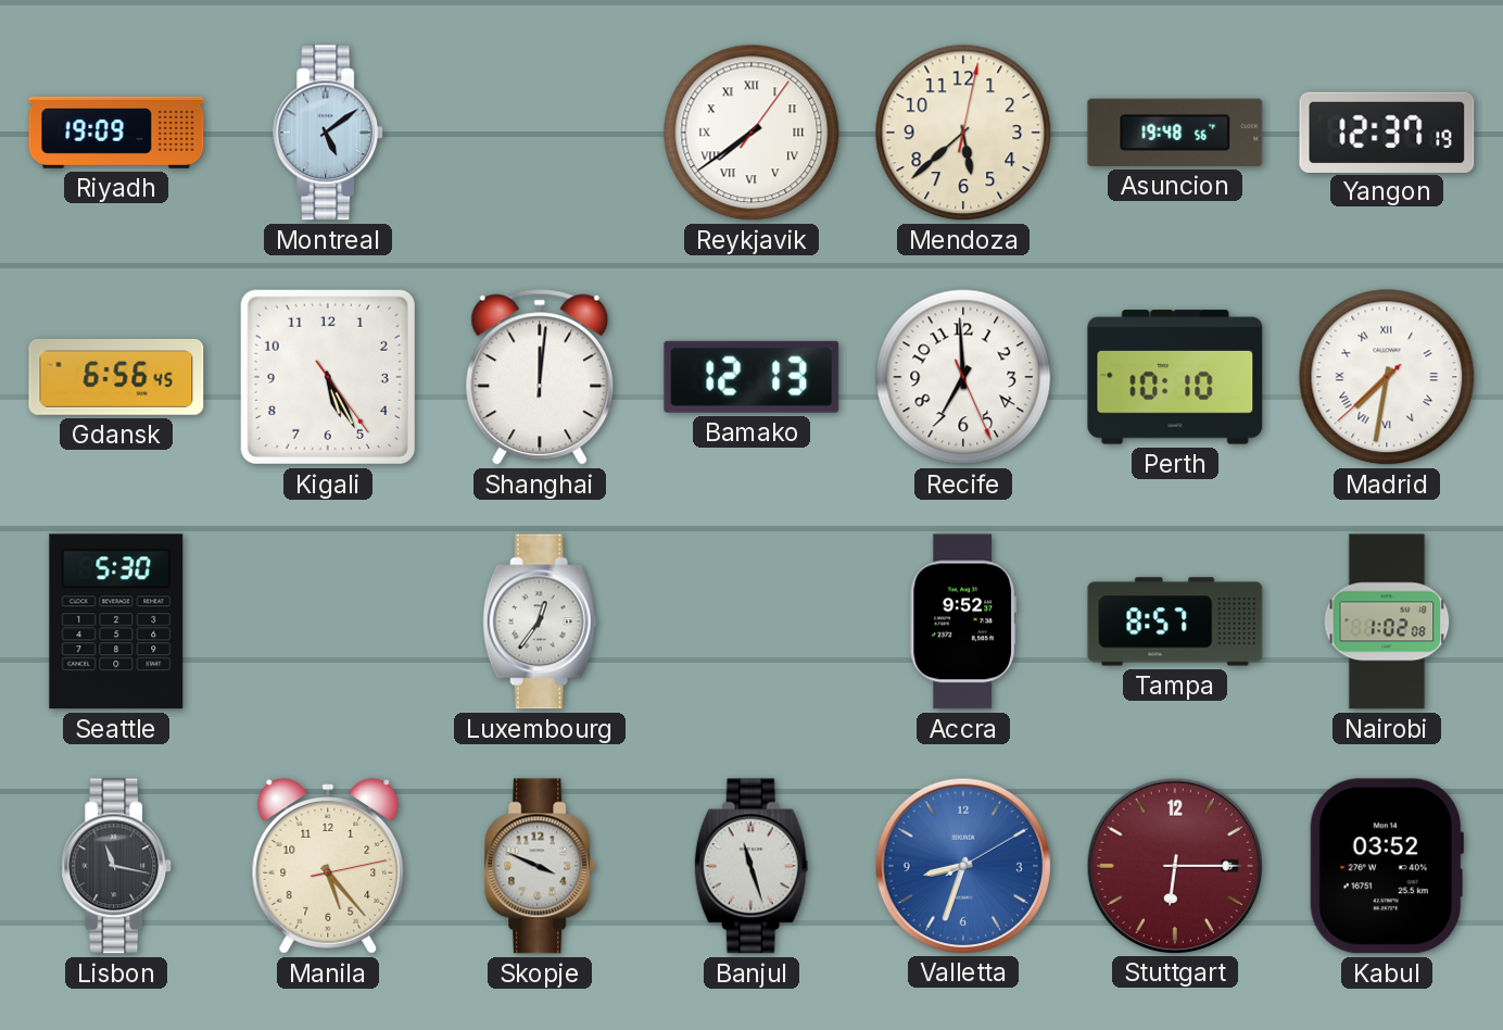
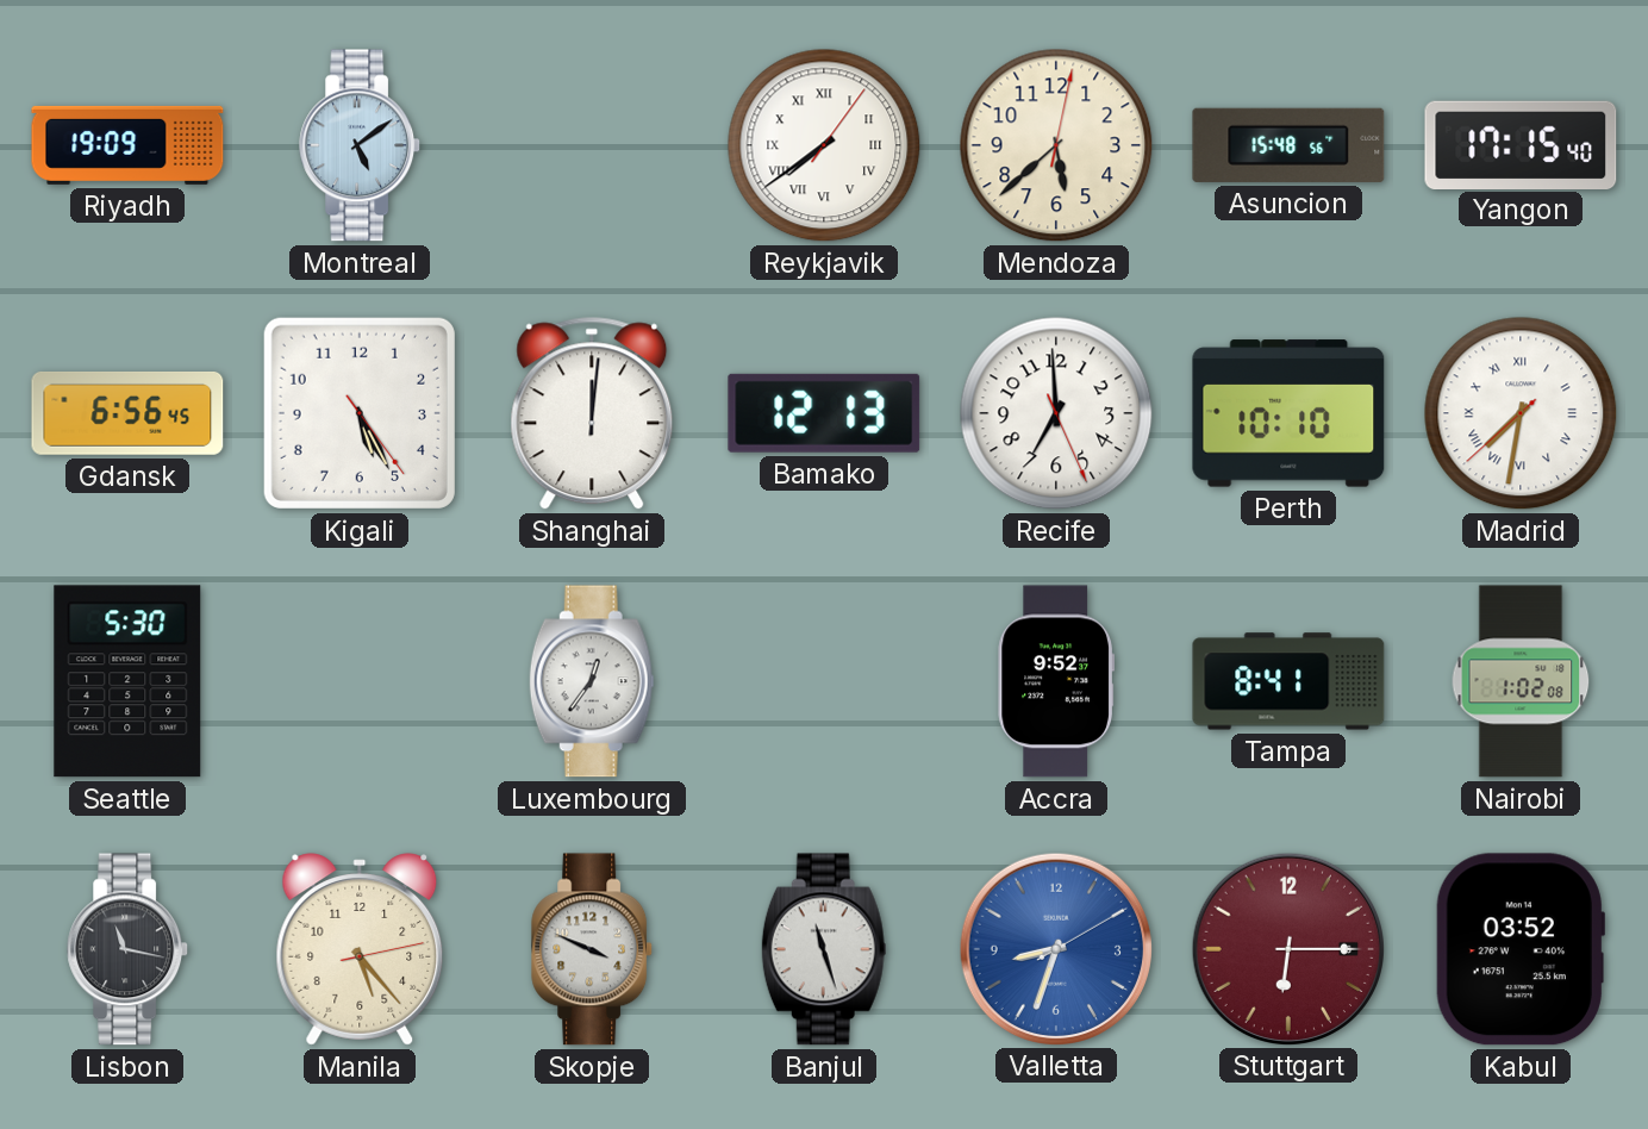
Asuncion: 19:48 -> 15:48 (1288, 145)
Yangon: 12:37 -> 17:15 (1521, 144)
Tampa: 8:57 -> 8:41 (1288, 681)
